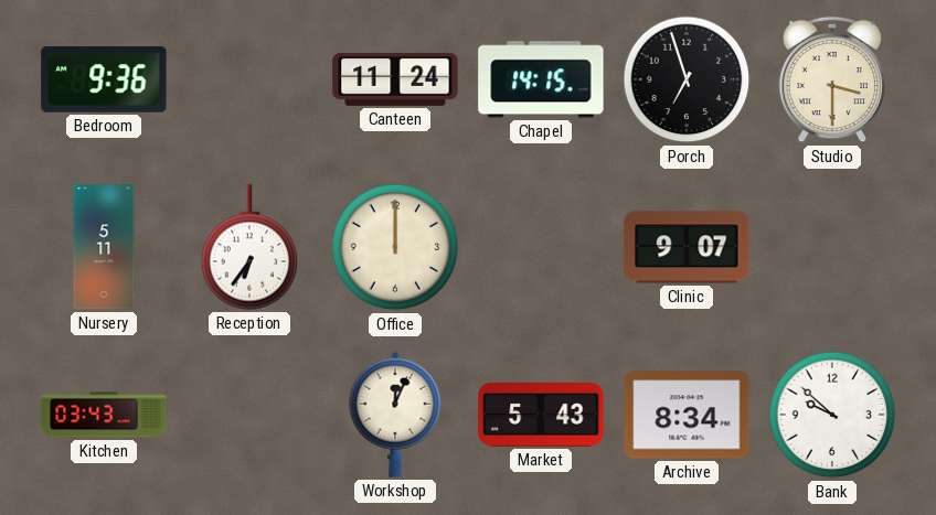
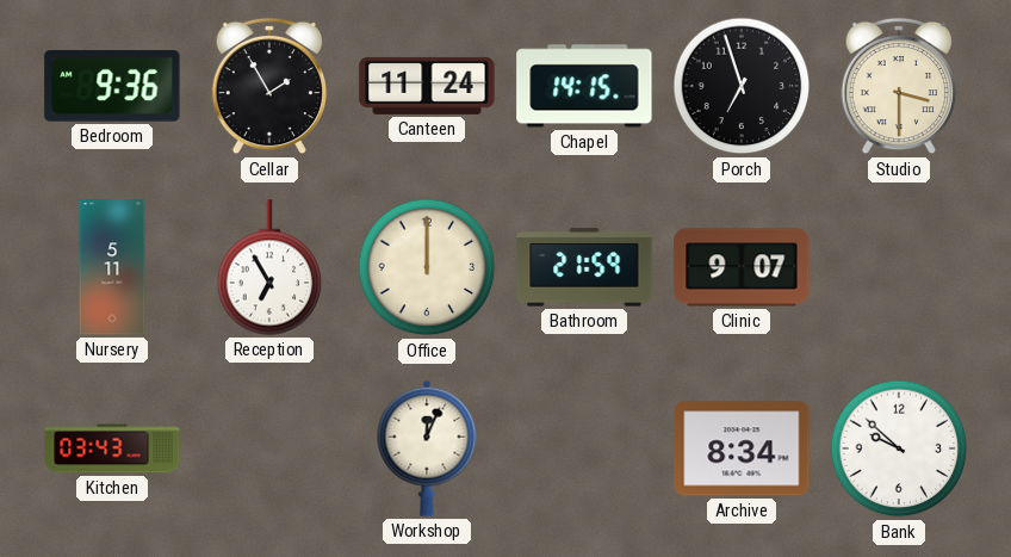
Cellar: none -> 1:55 (268, 86)
Reception: 6:36 -> 6:55 (269, 267)
Bathroom: none -> 21:59 (584, 267)
Market: 5:43 -> none (541, 416)
